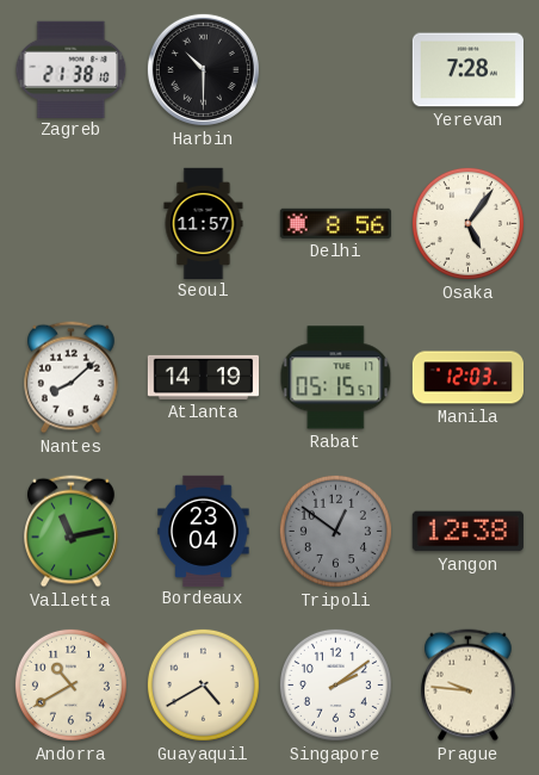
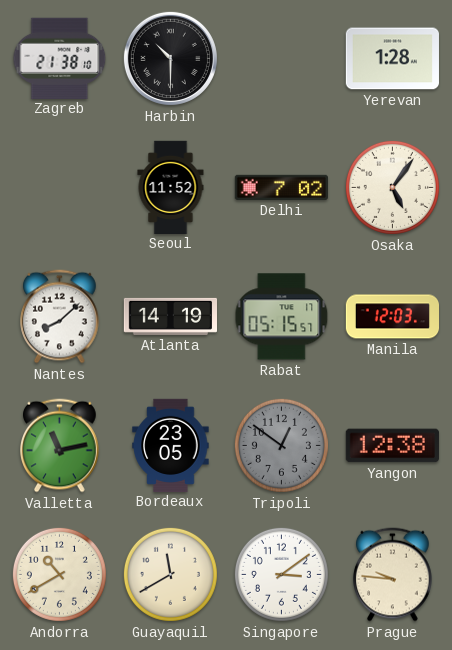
Yerevan: 7:28 -> 1:28 (392, 59)
Seoul: 11:57 -> 11:52 (171, 187)
Delhi: 8:56 -> 7:02 (281, 187)
Bordeaux: 23:04 -> 23:05 (171, 445)
Guayaquil: 4:40 -> 11:40 (170, 574)
Singapore: 2:09 -> 3:09 (281, 574)
